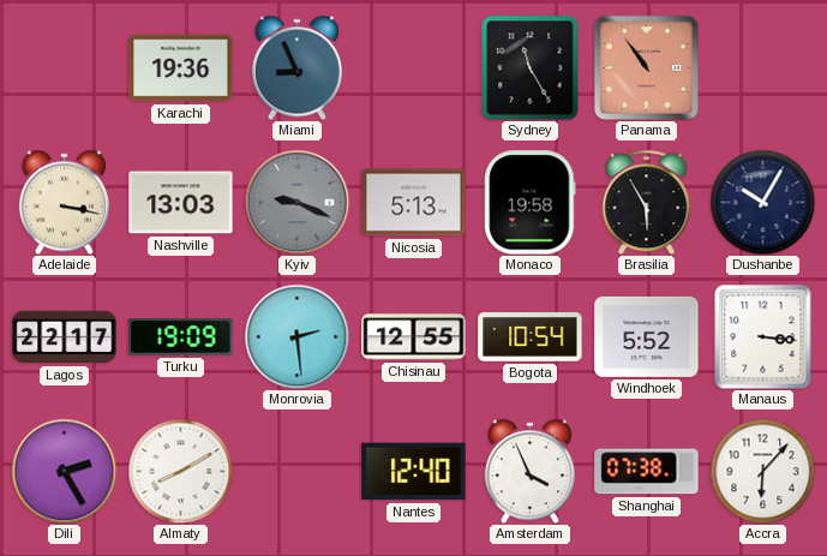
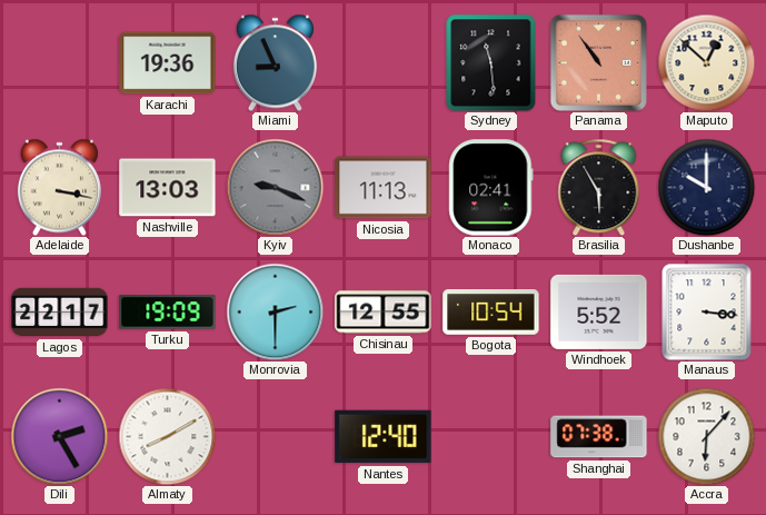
Sydney: 11:25 -> 11:29 (491, 62)
Maputo: none -> 12:52 (706, 62)
Nicosia: 5:13 -> 11:13 (384, 188)
Monaco: 19:58 -> 02:41 (491, 188)
Dushanbe: 10:05 -> 10:00 (706, 187)
Monrovia: 2:29 -> 2:30 (275, 311)
Amsterdam: 3:56 -> none (529, 471)
